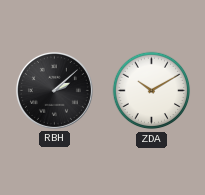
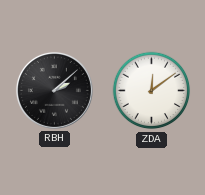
ZDA: 10:10 -> 12:09 (152, 91)
